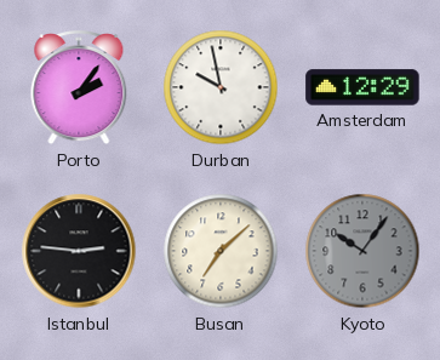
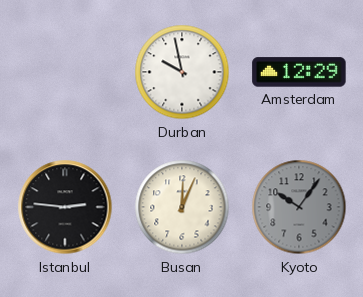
Porto: 2:06 -> none (79, 88)
Busan: 7:08 -> 12:04 (182, 207)
